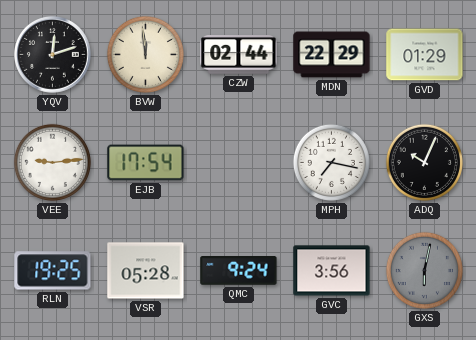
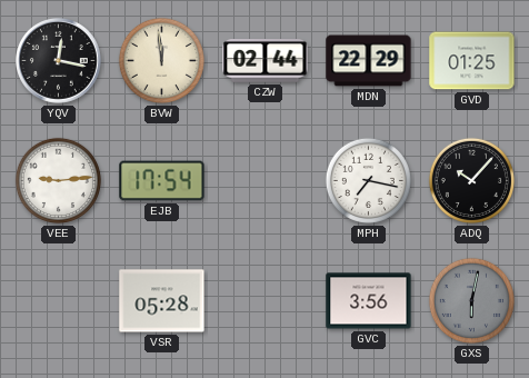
YQV: 12:12 -> 12:17 (59, 61)
GVD: 01:29 -> 01:25 (472, 61)
ADQ: 10:04 -> 10:07 (471, 180)
RLN: 19:25 -> none (53, 271)
QMC: 9:24 -> none (239, 271)
